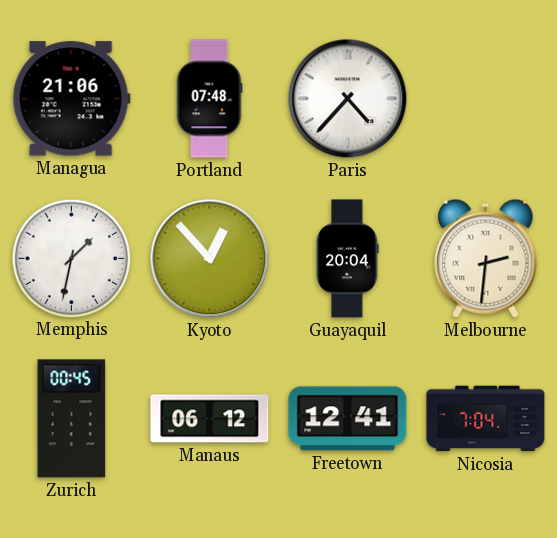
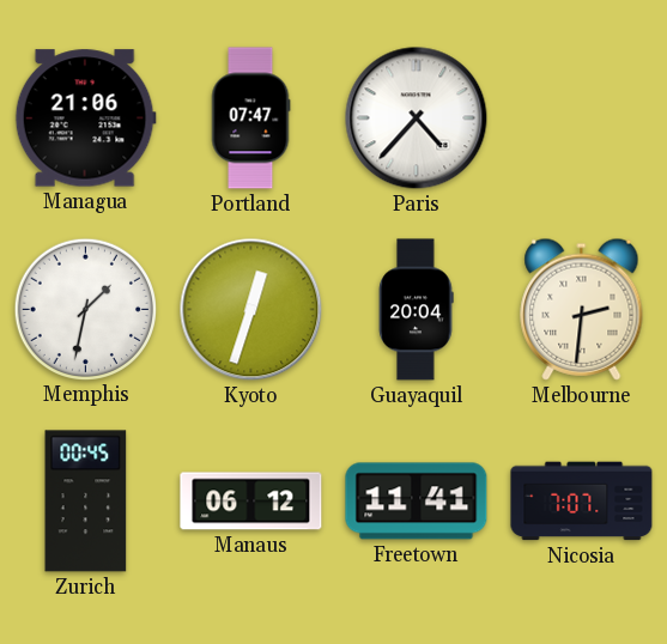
Portland: 07:48 -> 07:47 (250, 119)
Kyoto: 12:53 -> 12:33 (251, 310)
Freetown: 12:41 -> 11:41 (417, 502)
Nicosia: 7:04 -> 7:07 (582, 502)
